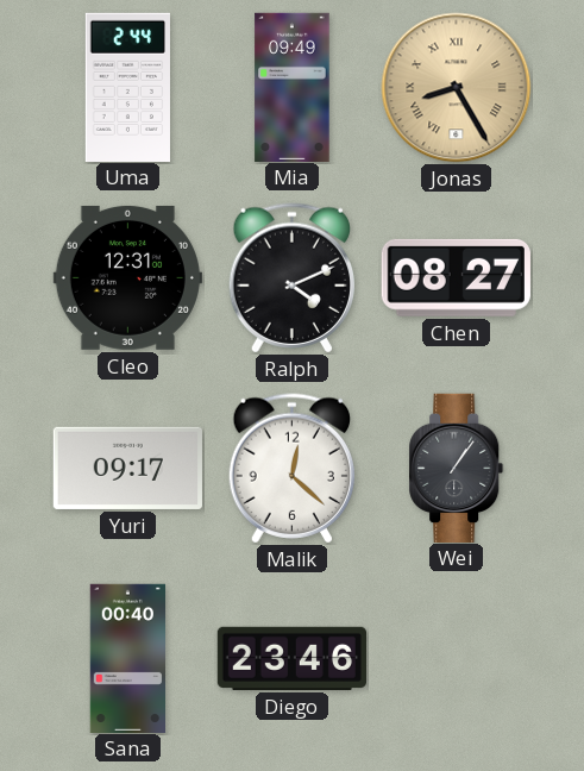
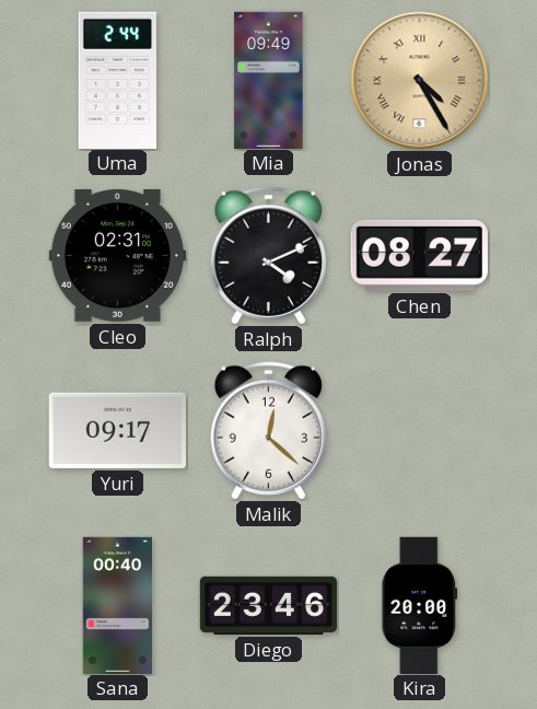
Jonas: 8:25 -> 4:25 (420, 81)
Cleo: 12:31 -> 02:31 (117, 255)
Wei: 1:06 -> none (457, 468)
Kira: none -> 20:00 (420, 605)
